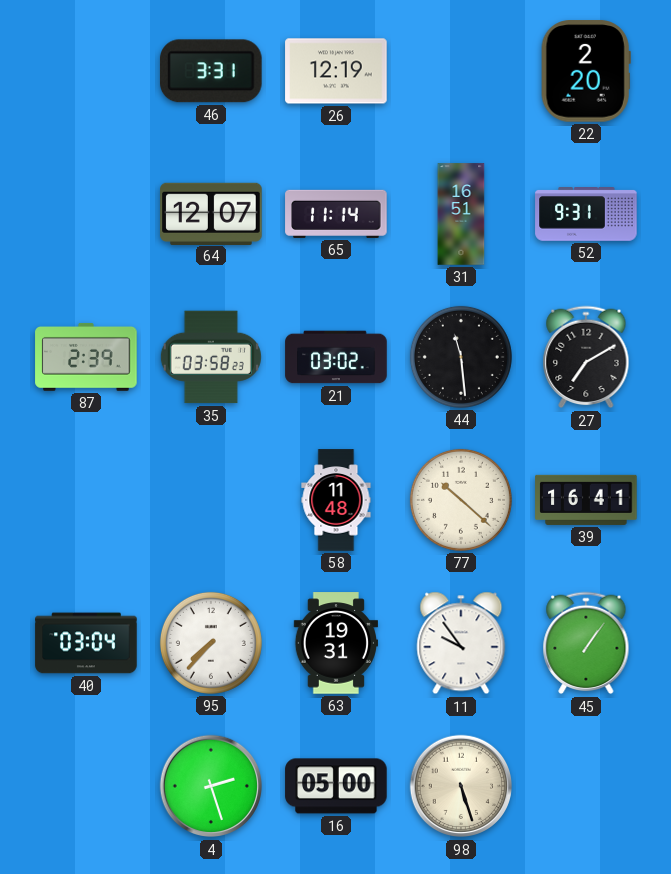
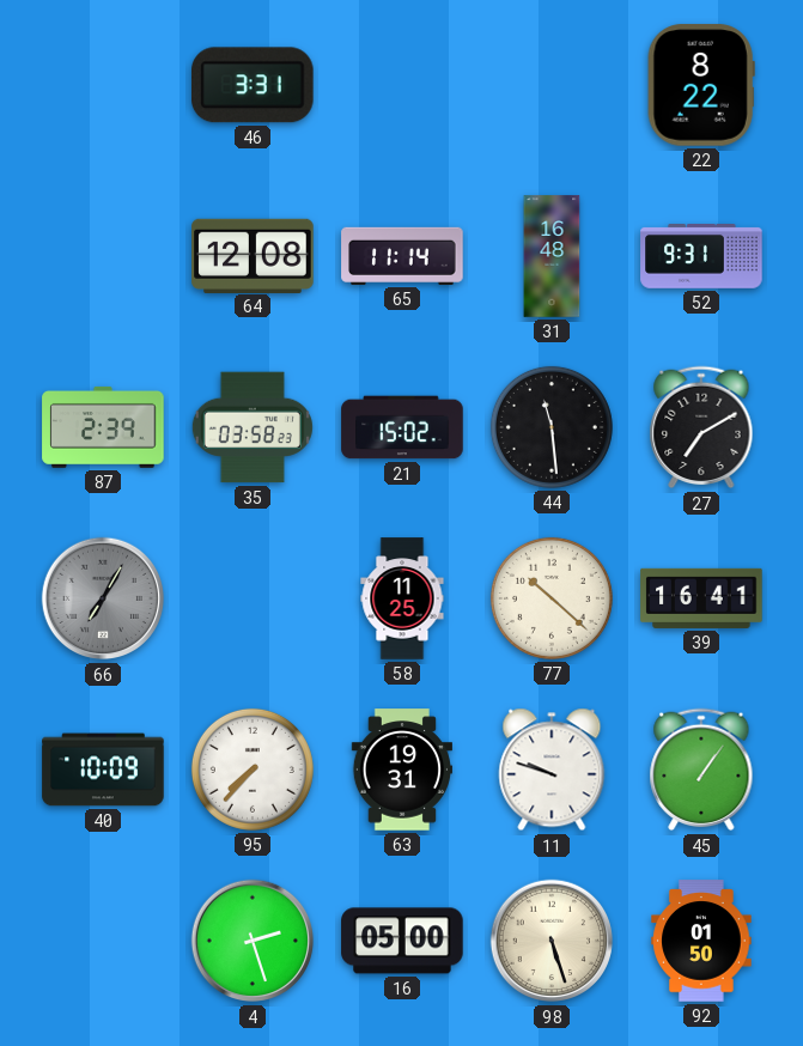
26: 12:19 -> none (336, 71)
22: 2:20 -> 8:22 (701, 85)
64: 12:07 -> 12:08 (253, 255)
31: 16:51 -> 16:48 (552, 256)
21: 03:02 -> 15:02 (402, 427)
66: none -> 7:05 (103, 598)
58: 11:48 -> 11:25 (402, 598)
40: 03:04 -> 10:09 (103, 770)
11: 9:54 -> 9:48 (552, 770)
92: none -> 01:50 (701, 941)
